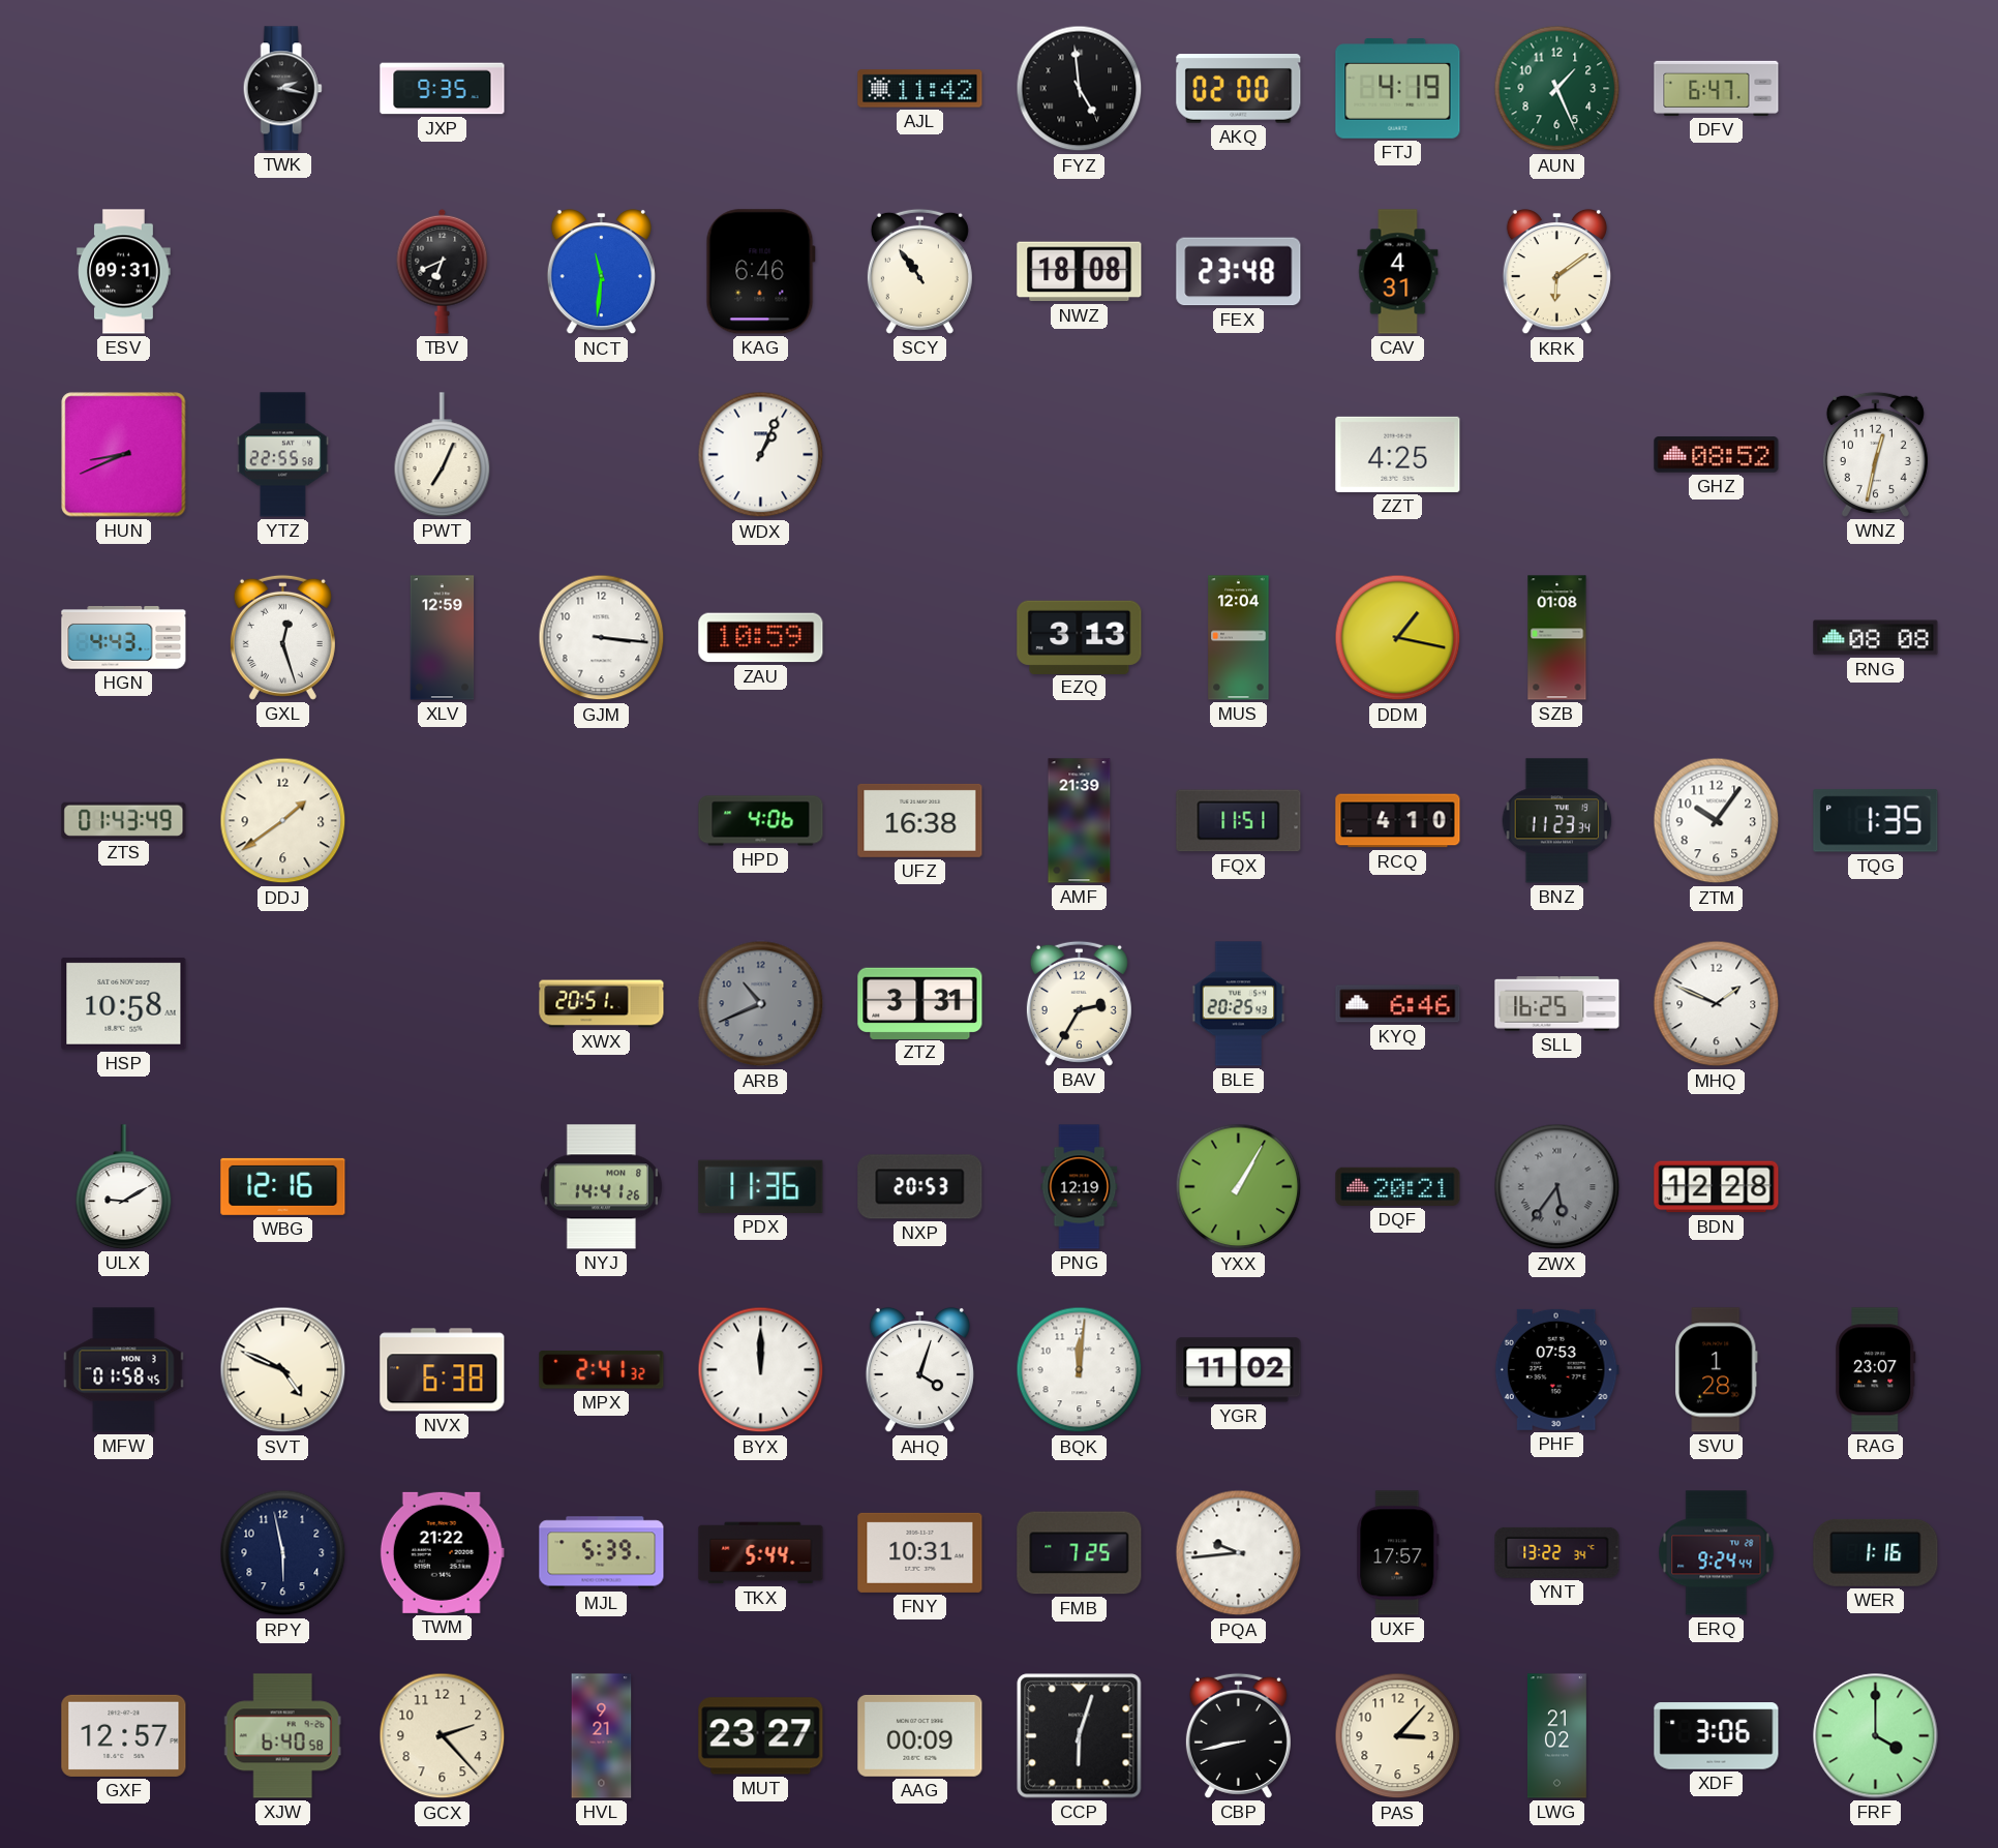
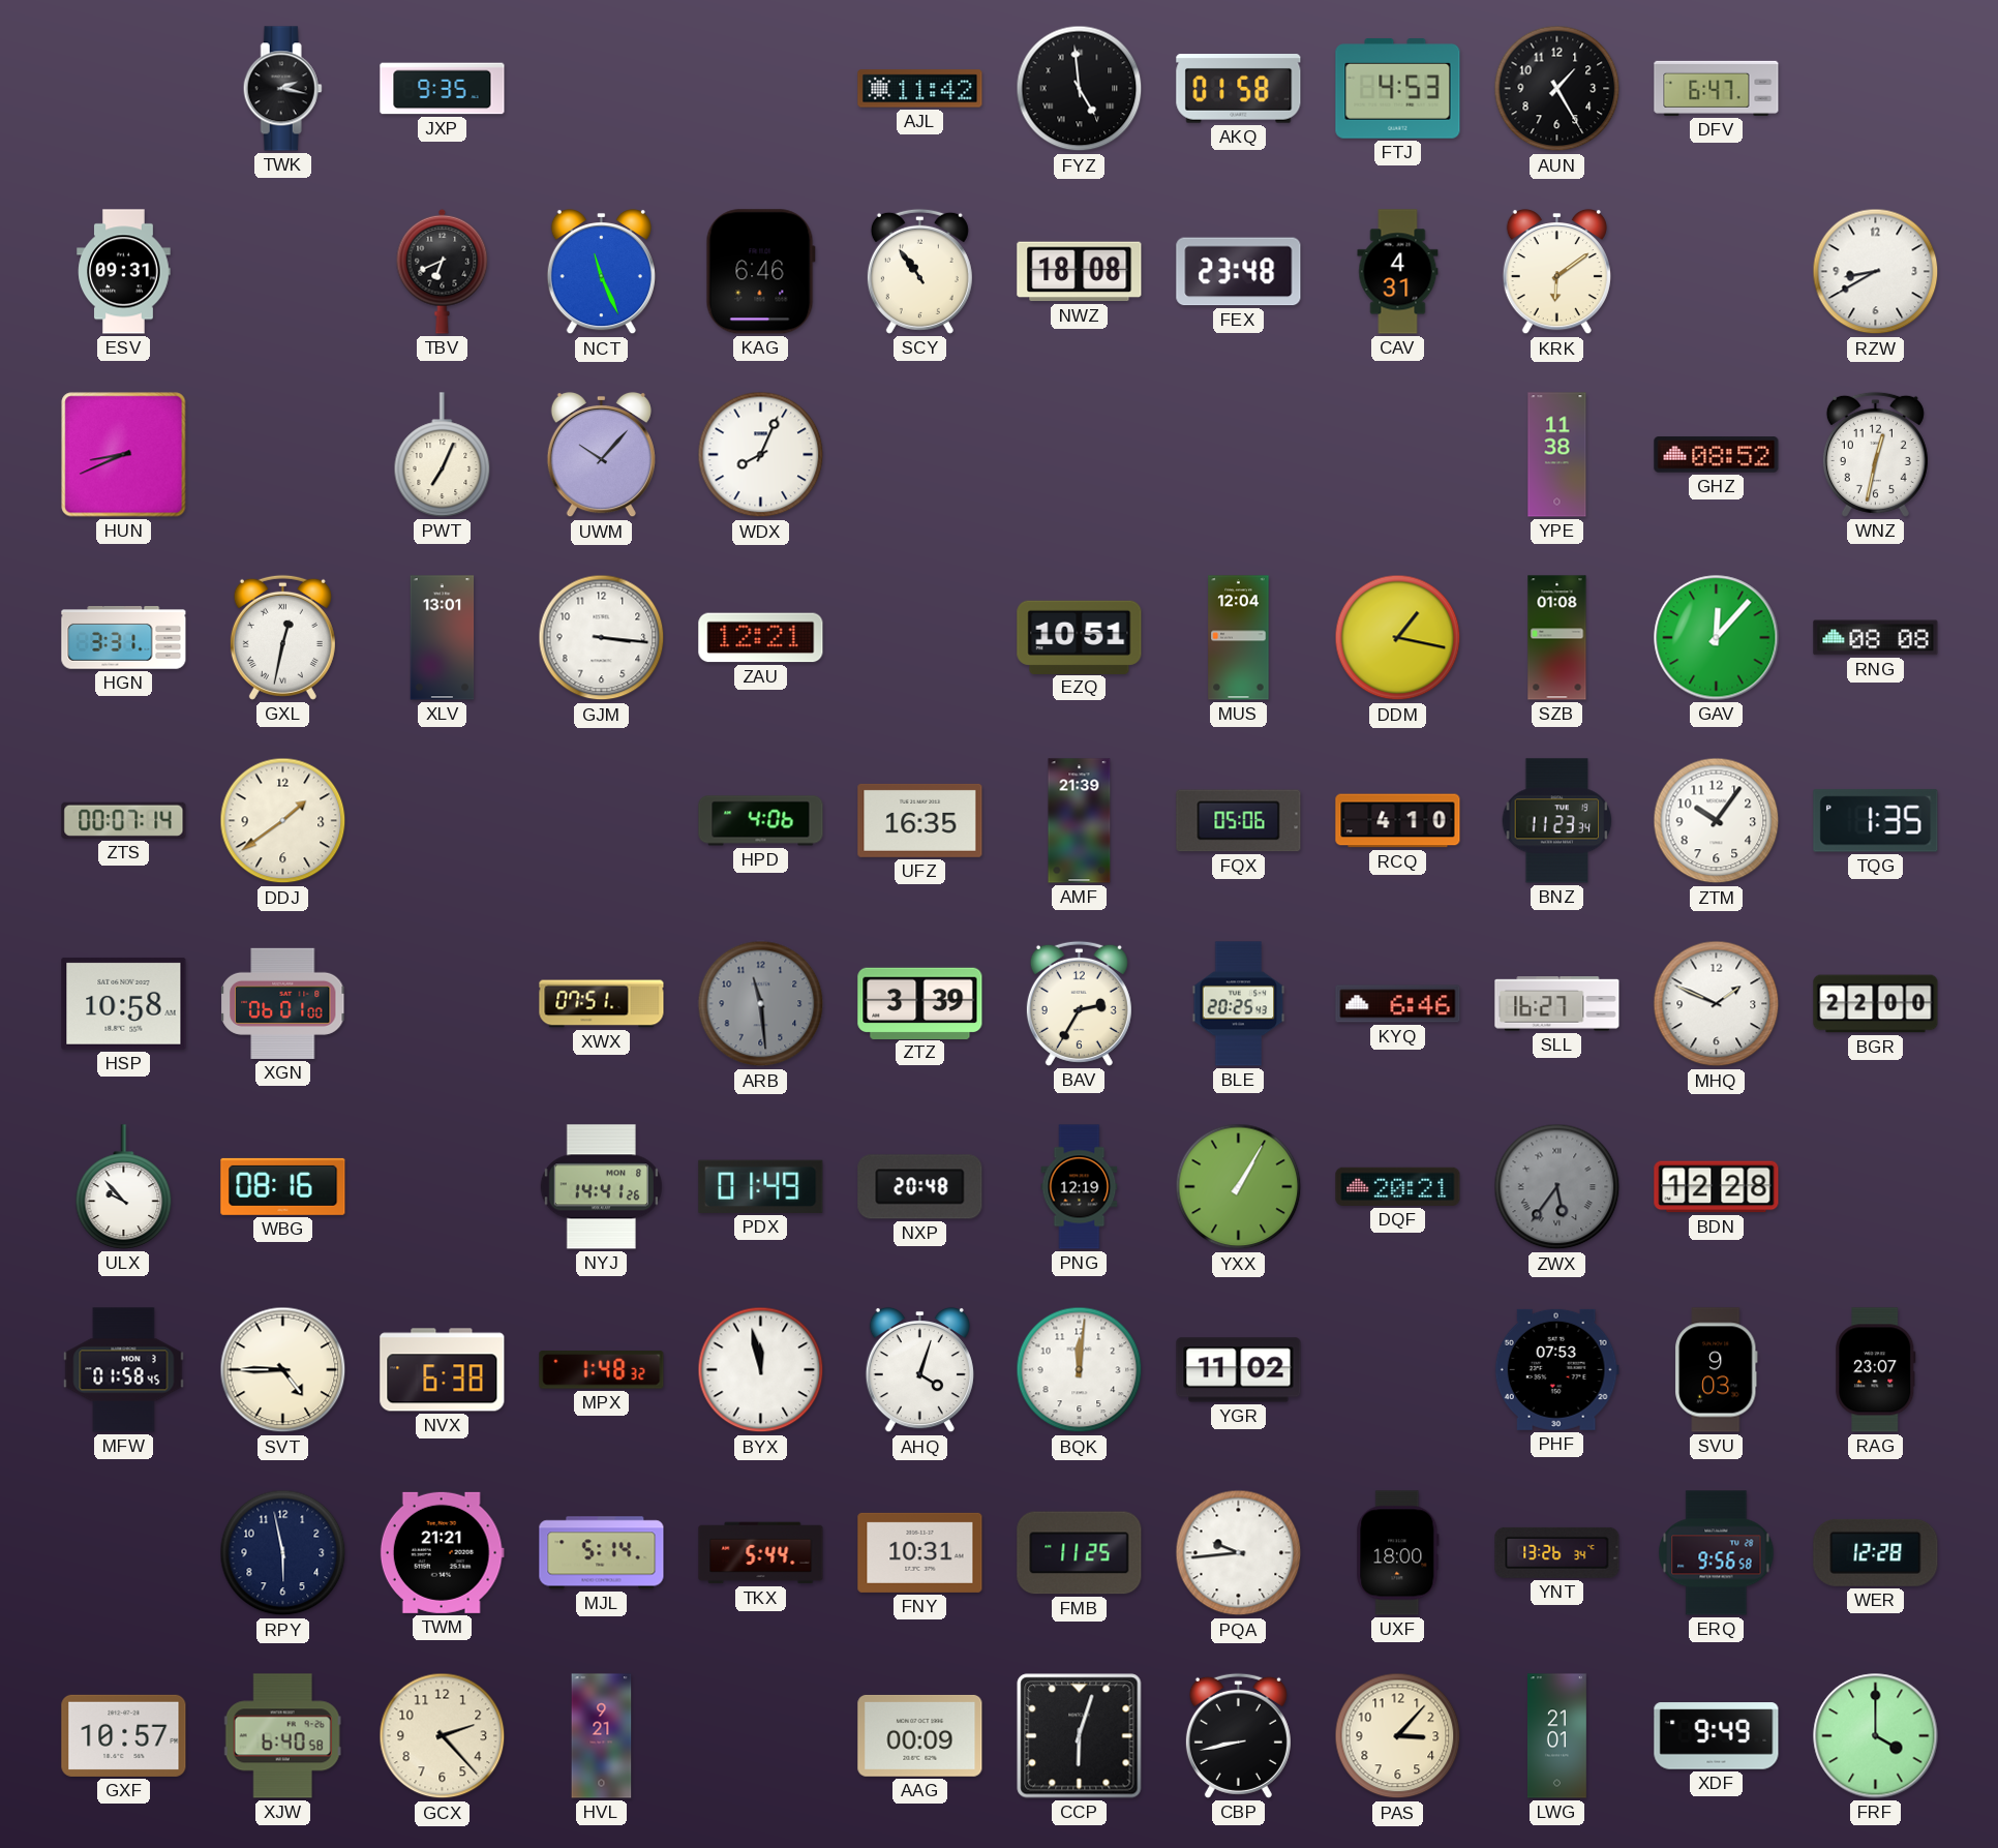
AKQ: 02:00 -> 01:58 (1239, 89)
FTJ: 4:19 -> 4:53 (1398, 89)
AUN: 1:26 -> 1:25 (1557, 89)
AUN dial: green -> black (1557, 89)
NCT: 11:31 -> 11:26 (601, 272)
RZW: none -> 8:40 (1876, 272)
YTZ: 22:55 -> none (282, 455)
UWM: none -> 10:07 (601, 455)
WDX: 1:04 -> 8:04 (761, 455)
ZZT: 4:25 -> none (1398, 454)
YPE: none -> 11:38 (1557, 455)
HGN: 4:43 -> 3:31 (124, 638)
GXL: 12:27 -> 12:32 (282, 637)
XLV: 12:59 -> 13:01 (443, 638)
ZAU: 10:59 -> 12:21 (761, 638)
EZQ: 3:13 -> 10:51 (1080, 637)
GAV: none -> 12:07 (1717, 638)
ZTS: 01:43 -> 00:07 (124, 820)
UFZ: 16:38 -> 16:35 (920, 820)
FQX: 11:51 -> 05:06 (1239, 821)
XGN: none -> 06:01 (283, 1003)
XWX: 20:51 -> 07:51 (602, 1004)
ARB: 10:41 -> 11:29 (761, 1004)
ZTZ: 3:31 -> 3:39 (920, 1003)
SLL: 16:25 -> 16:27 (1557, 1004)
BGR: none -> 22:00 (1876, 1004)
ULX: 9:10 -> 9:53 (124, 1187)
WBG: 12:16 -> 08:16 (283, 1186)
PDX: 11:36 -> 01:49 (761, 1186)
NXP: 20:53 -> 20:48 (920, 1187)
SVT: 4:49 -> 4:45 (283, 1370)
MPX: 2:41 -> 1:48 (602, 1370)
BYX: 12:00 -> 11:58 (761, 1370)
SVU: 1:28 -> 9:03 (1717, 1370)
TWM: 21:22 -> 21:21 (442, 1552)
MJL: 5:39 -> 5:14 (602, 1553)
FMB: 7:25 -> 11:25 (1080, 1553)
UXF: 17:57 -> 18:00 (1398, 1553)
YNT: 13:22 -> 13:26 (1557, 1552)
ERQ: 9:24 -> 9:56 (1717, 1553)
WER: 1:16 -> 12:28 (1876, 1552)
GXF: 12:57 -> 10:57 (124, 1735)
MUT: 23:27 -> none (761, 1736)
LWG: 21:02 -> 21:01 (1556, 1736)
XDF: 3:06 -> 9:49 (1717, 1736)
